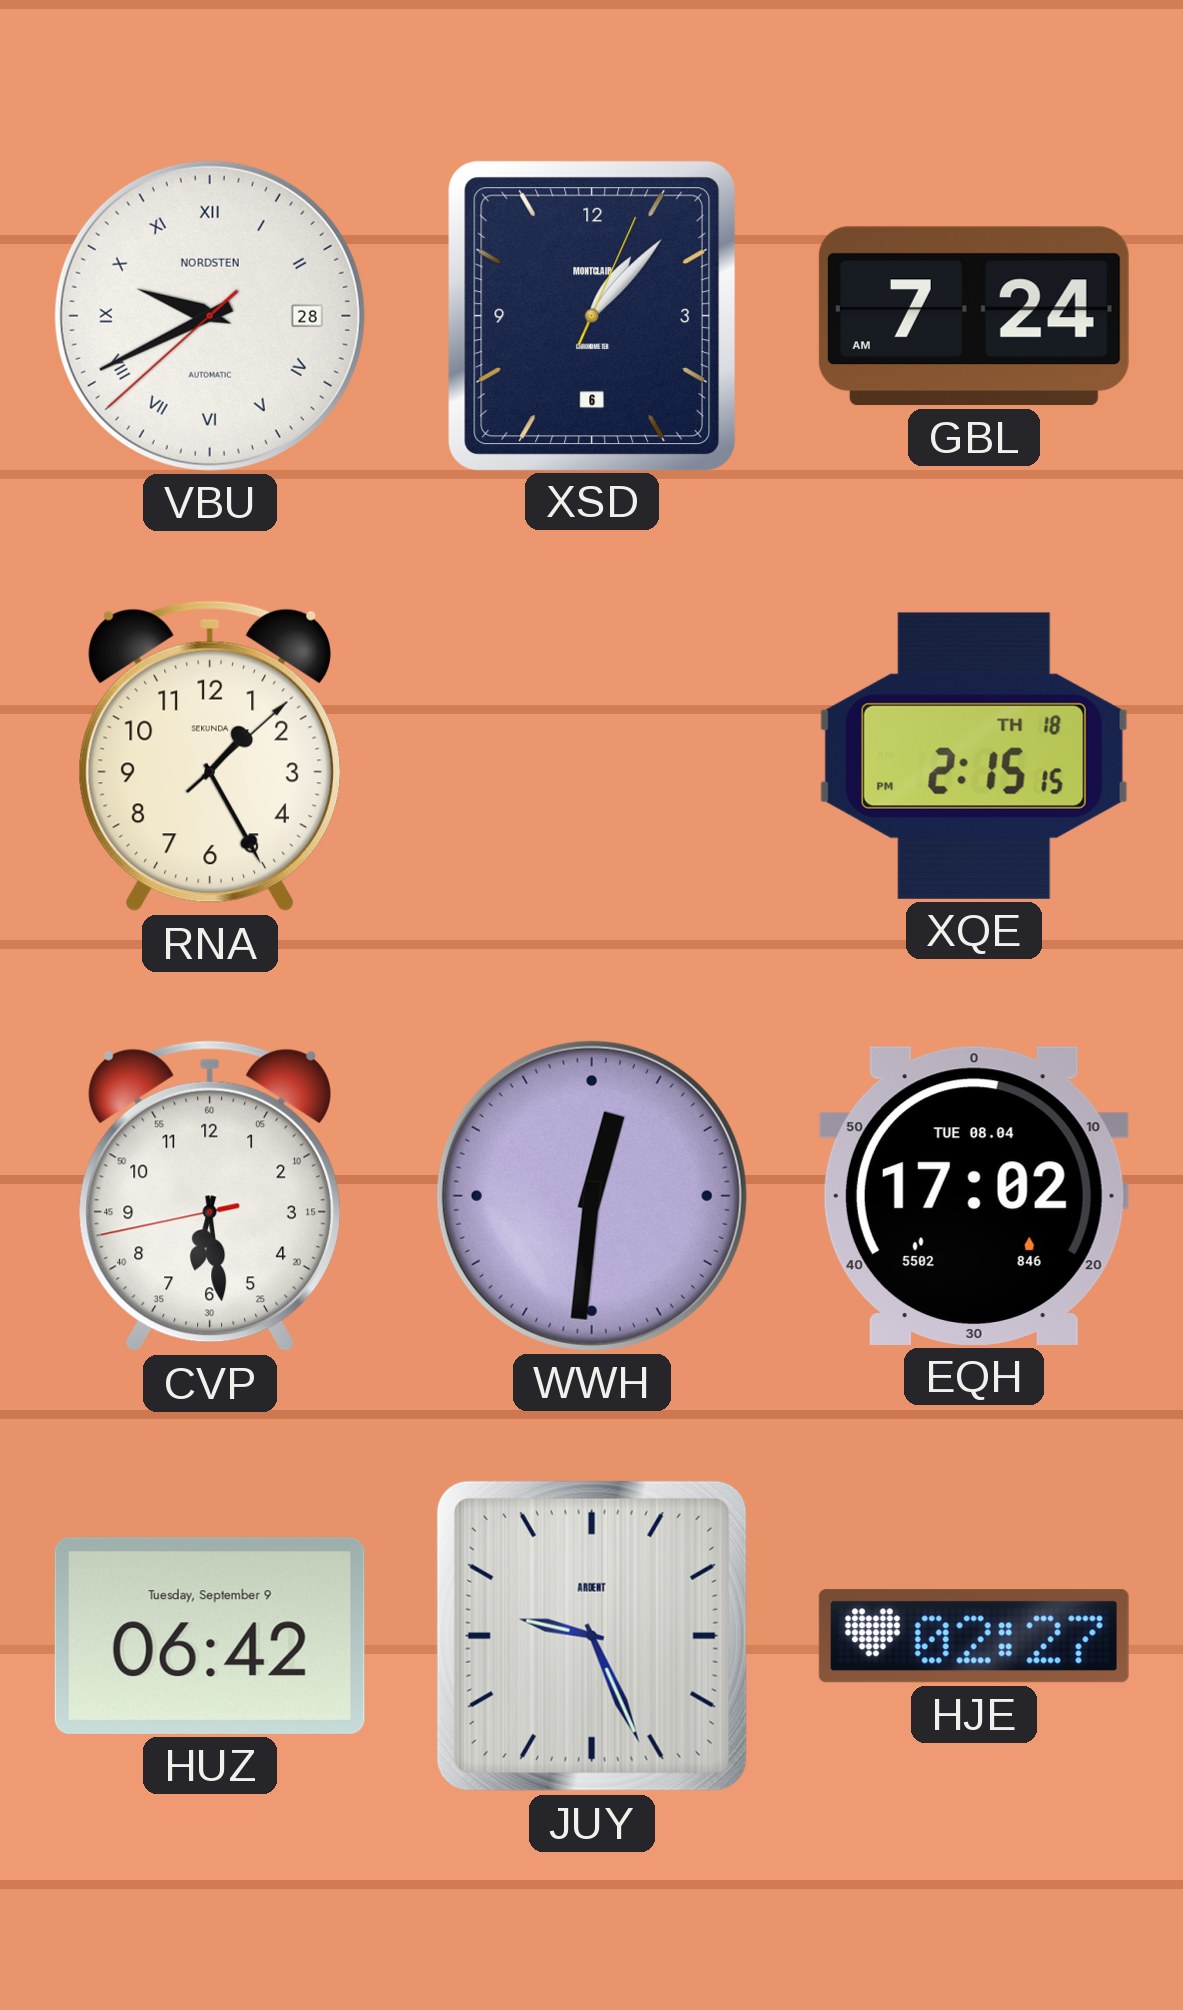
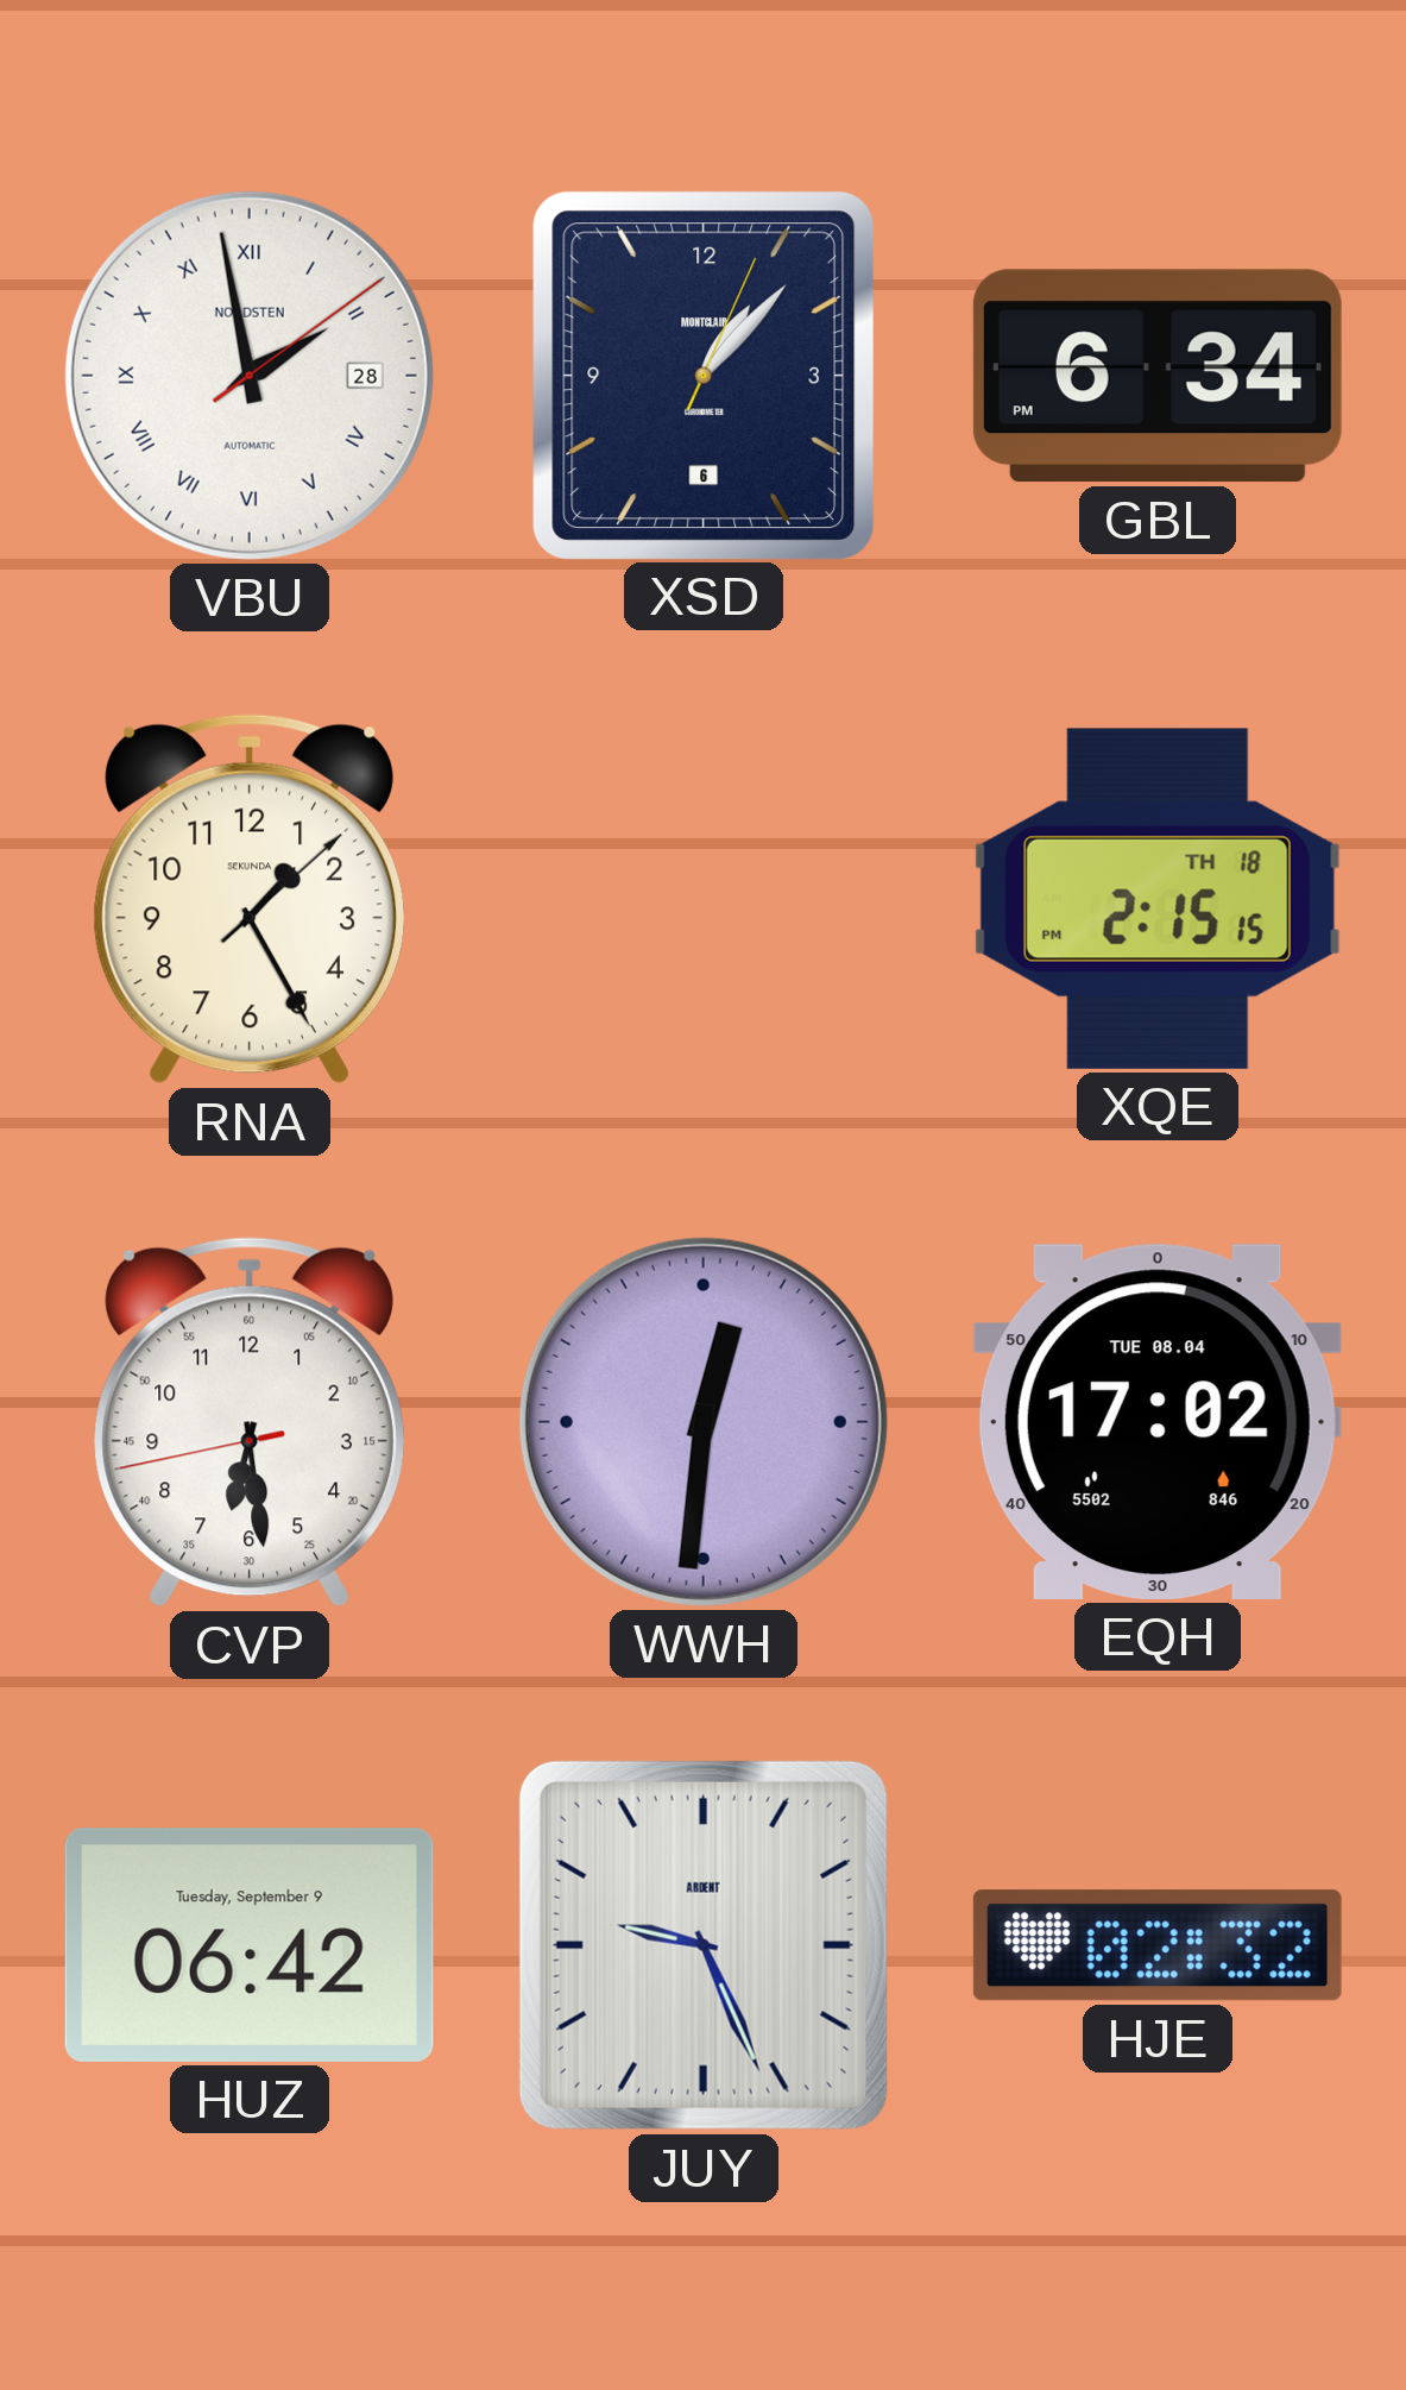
VBU: 9:40 -> 1:58 (250, 376)
GBL: 7:24 -> 6:34 (1158, 376)
HJE: 02:27 -> 02:32 (1158, 1945)
